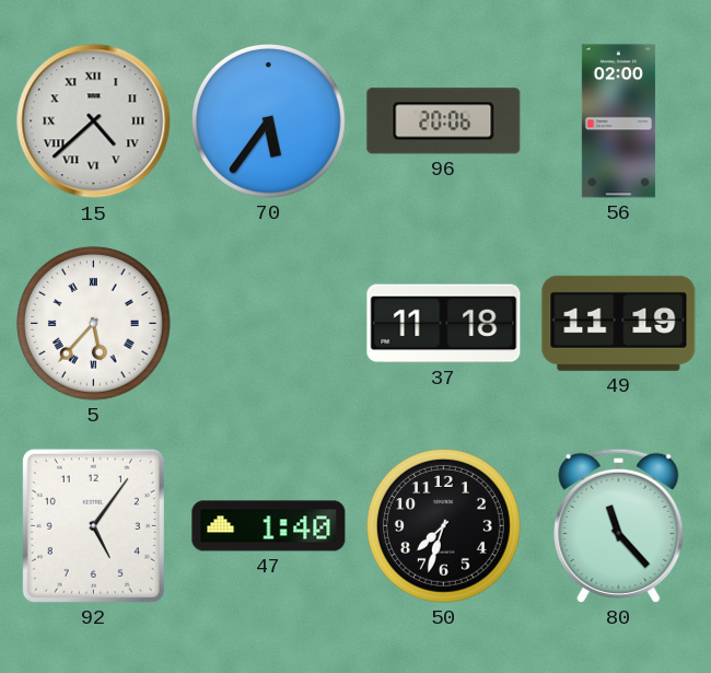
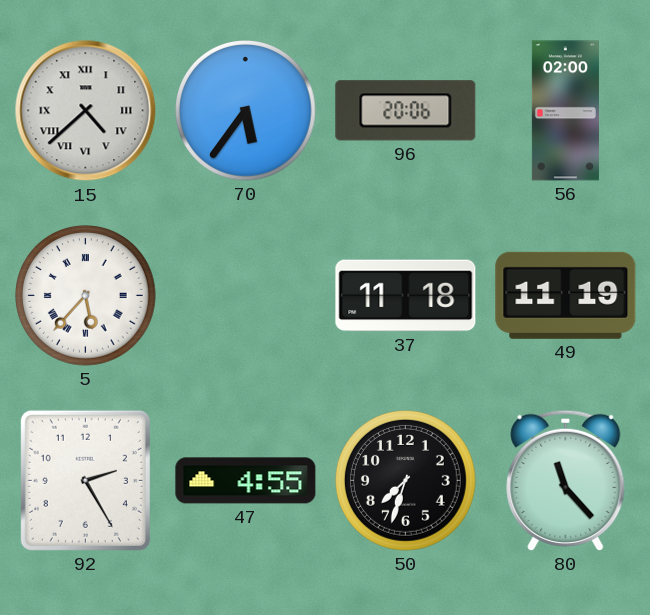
92: 5:06 -> 2:25 (85, 480)
47: 1:40 -> 4:55 (246, 481)
